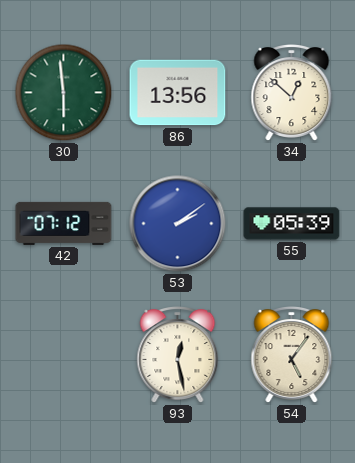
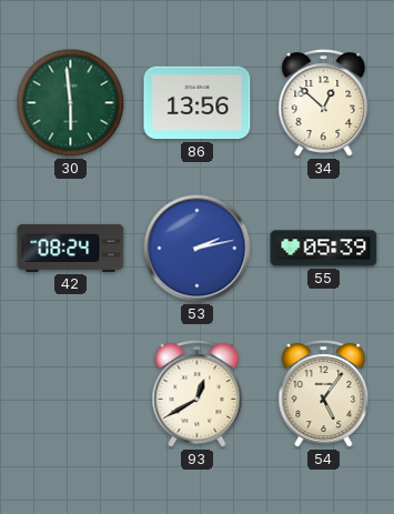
42: 07:12 -> 08:24 (71, 248)
53: 2:09 -> 2:13 (198, 249)
93: 12:28 -> 12:40 (198, 394)
